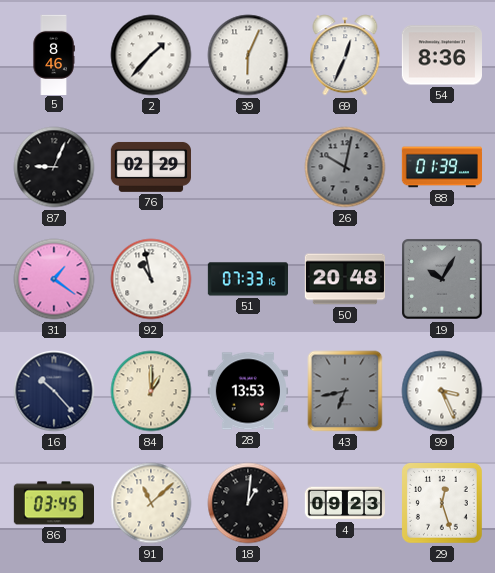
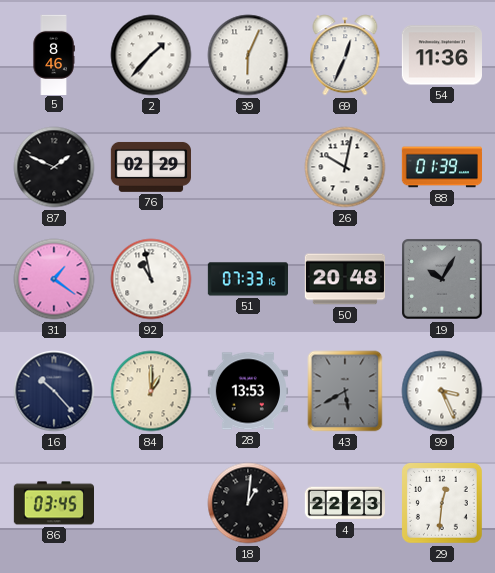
54: 8:36 -> 11:36 (441, 55)
87: 9:04 -> 1:49 (54, 167)
26 dial: grey -> white (345, 167)
43: 6:43 -> 5:40 (345, 391)
91: 11:08 -> none (151, 503)
4: 09:23 -> 22:23 (344, 503)
29: 12:27 -> 12:31 (442, 504)
